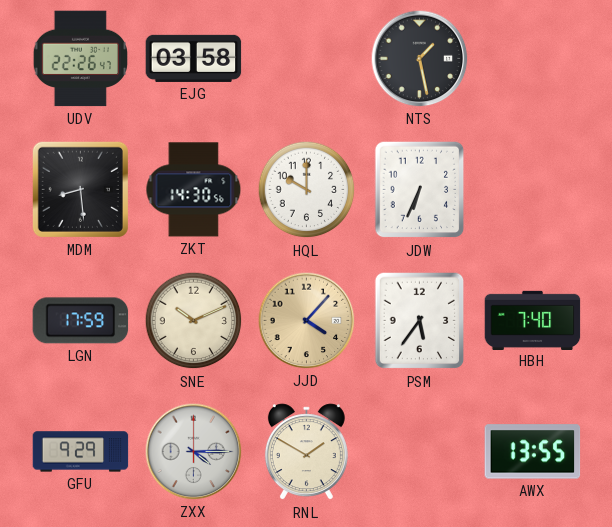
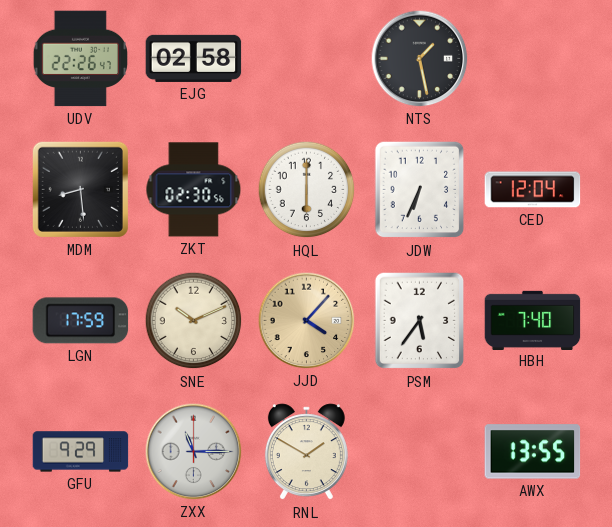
EJG: 03:58 -> 02:58 (194, 58)
ZKT: 14:30 -> 02:30 (194, 190)
HQL: 10:00 -> 6:00 (307, 190)
CED: none -> 12:04 (533, 190)
ZXX: 4:15 -> 11:15 (194, 452)
